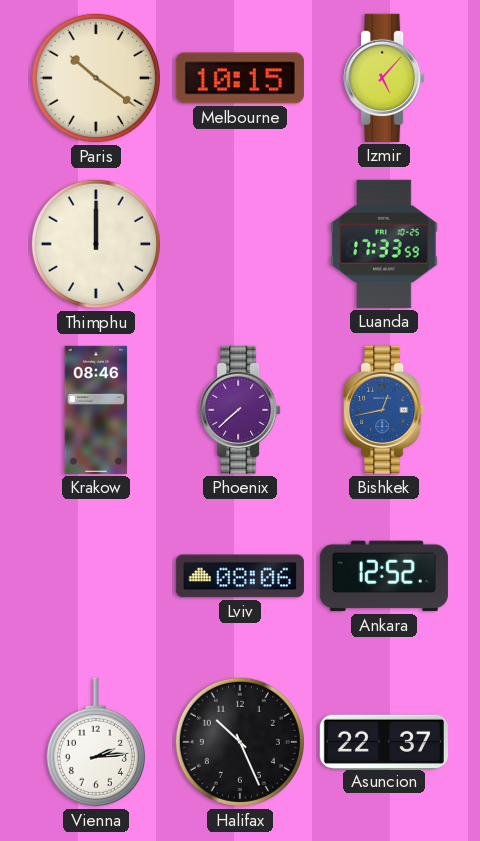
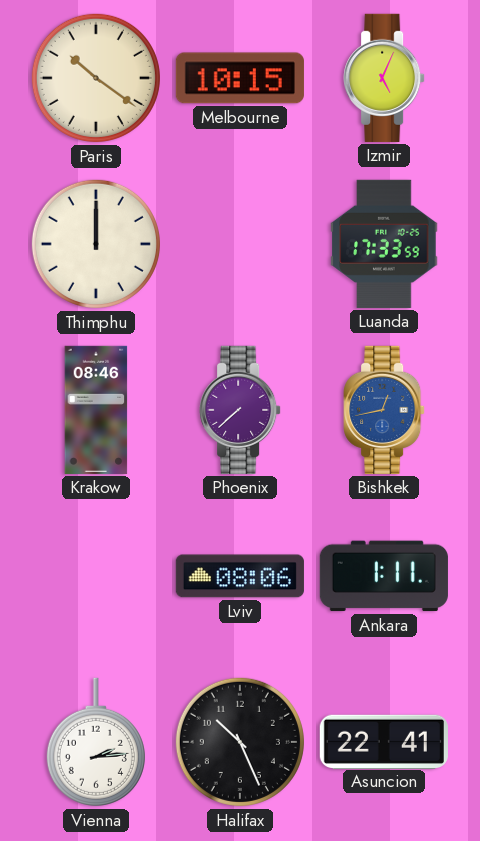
Izmir: 5:07 -> 5:04 (384, 78)
Ankara: 12:52 -> 1:11 (384, 576)
Asuncion: 22:37 -> 22:41 (384, 741)
